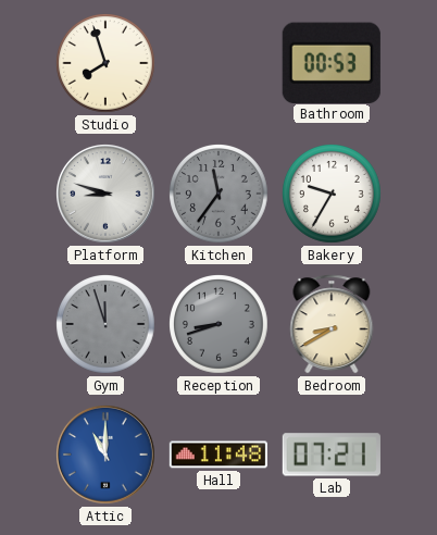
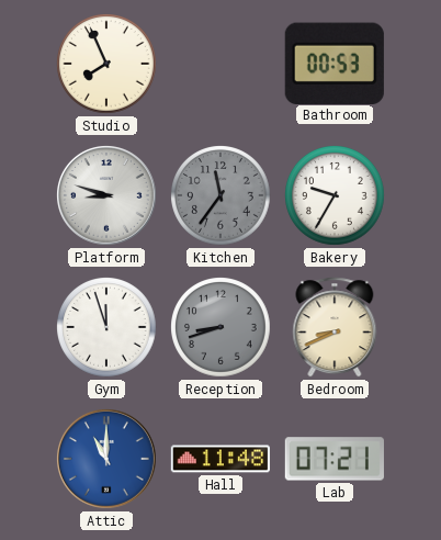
Studio: 7:57 -> 7:56 (108, 65)
Gym dial: grey -> white (108, 328)
Bedroom: 8:40 -> 8:41 (335, 327)
